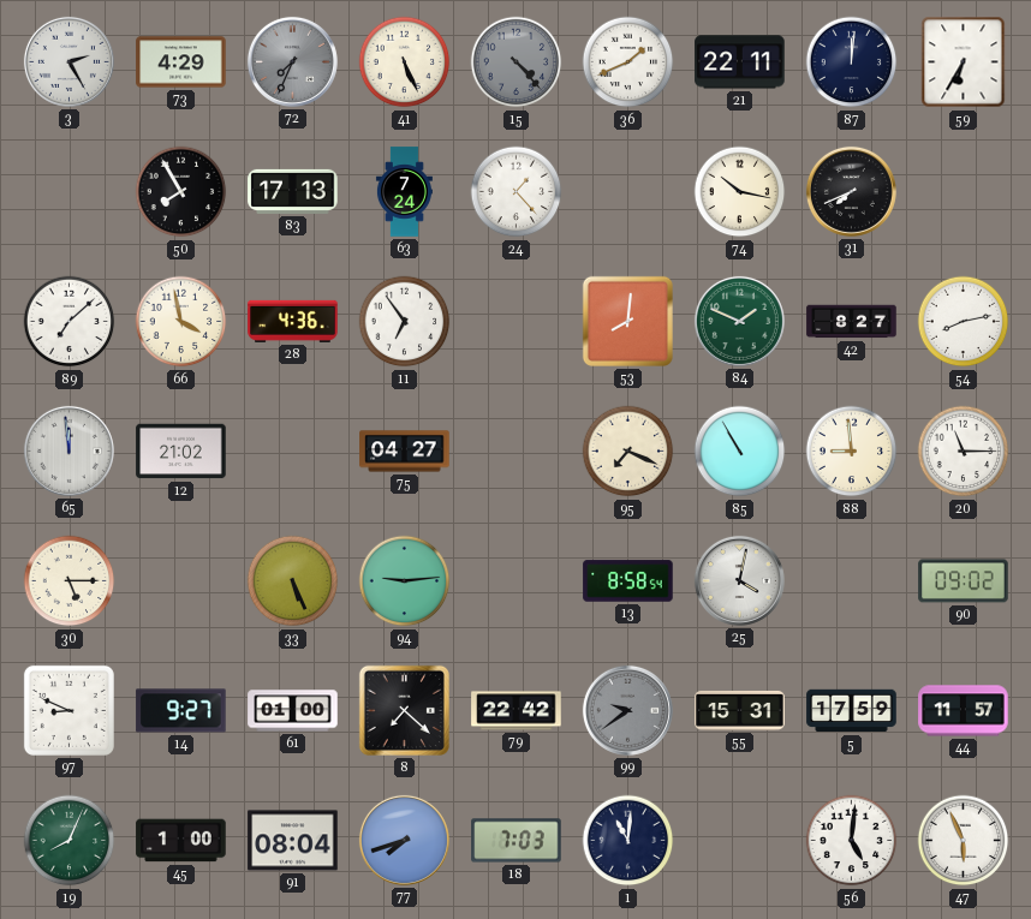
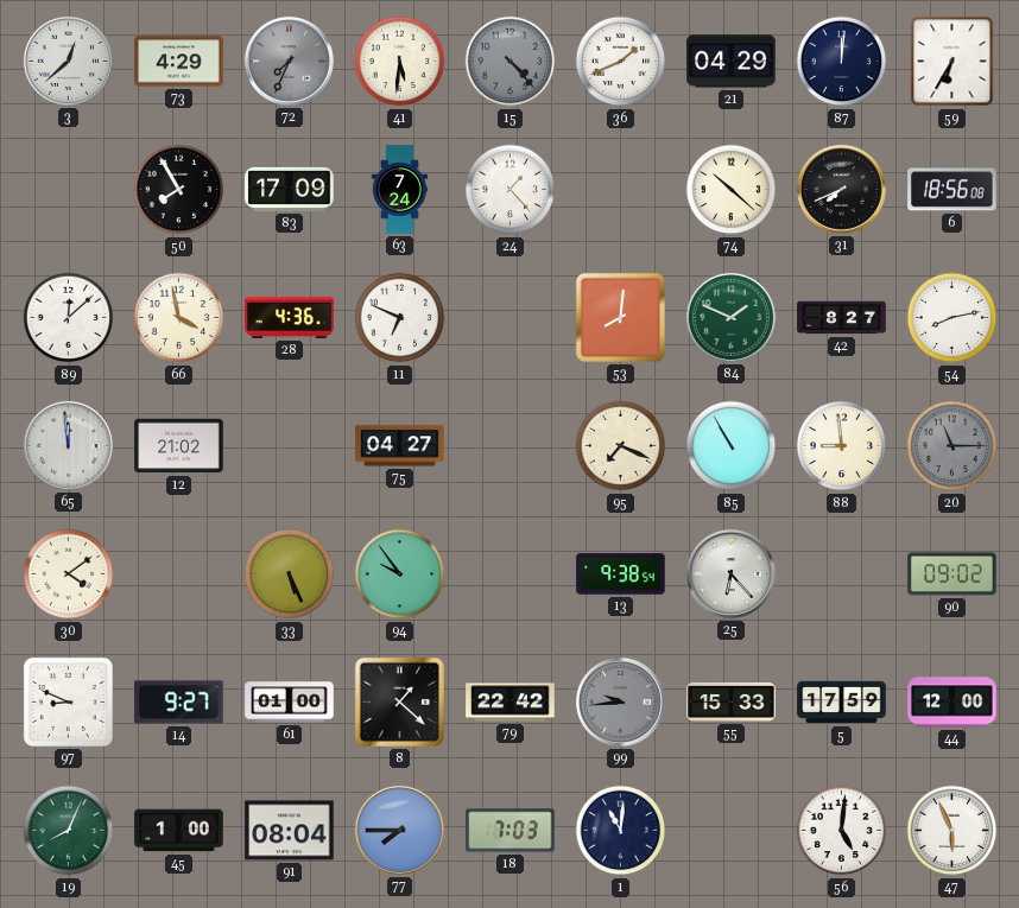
3: 2:25 -> 12:38 (68, 61)
41: 5:26 -> 5:31 (400, 62)
21: 22:11 -> 04:29 (732, 62)
83: 17:13 -> 17:09 (290, 189)
74: 10:17 -> 10:22 (732, 190)
6: none -> 18:56 (952, 190)
89: 7:08 -> 12:08 (69, 318)
11: 6:54 -> 6:49 (400, 318)
20 dial: white -> grey (952, 446)
30: 5:15 -> 4:09 (69, 574)
94: 9:14 -> 9:54 (400, 574)
13: 8:58 -> 9:38 (621, 574)
25: 4:02 -> 6:23 (730, 573)
8: 7:22 -> 1:22 (399, 701)
99: 9:39 -> 9:44 (620, 701)
55: 15:31 -> 15:33 (732, 701)
44: 11:57 -> 12:00 (952, 703)
77: 7:42 -> 7:45 (399, 830)
